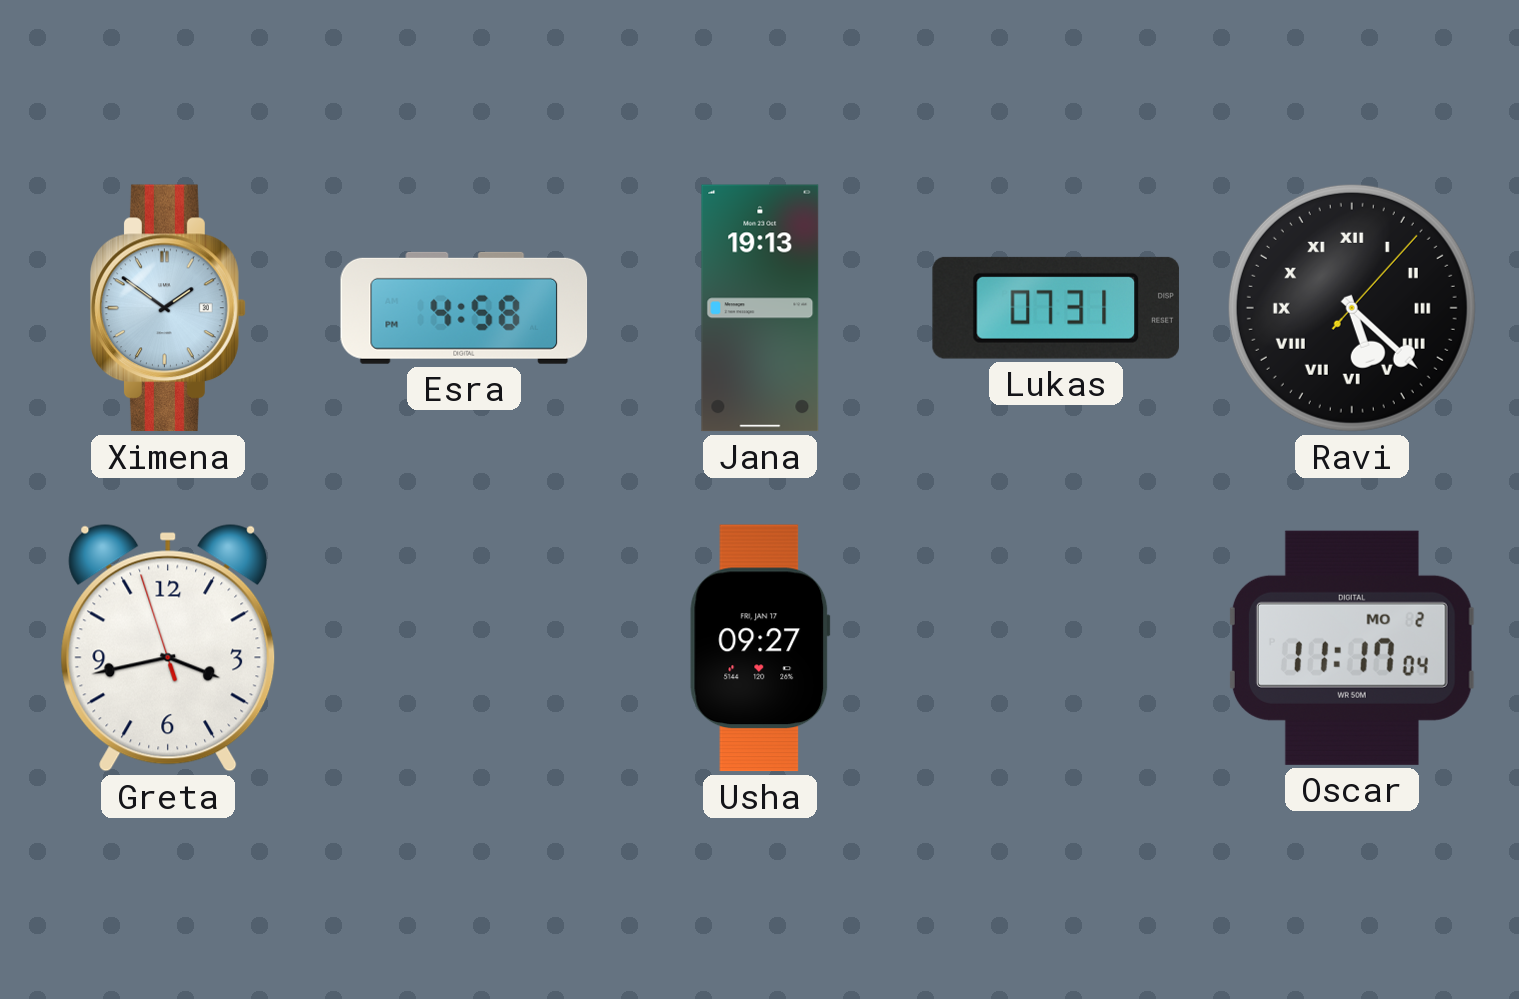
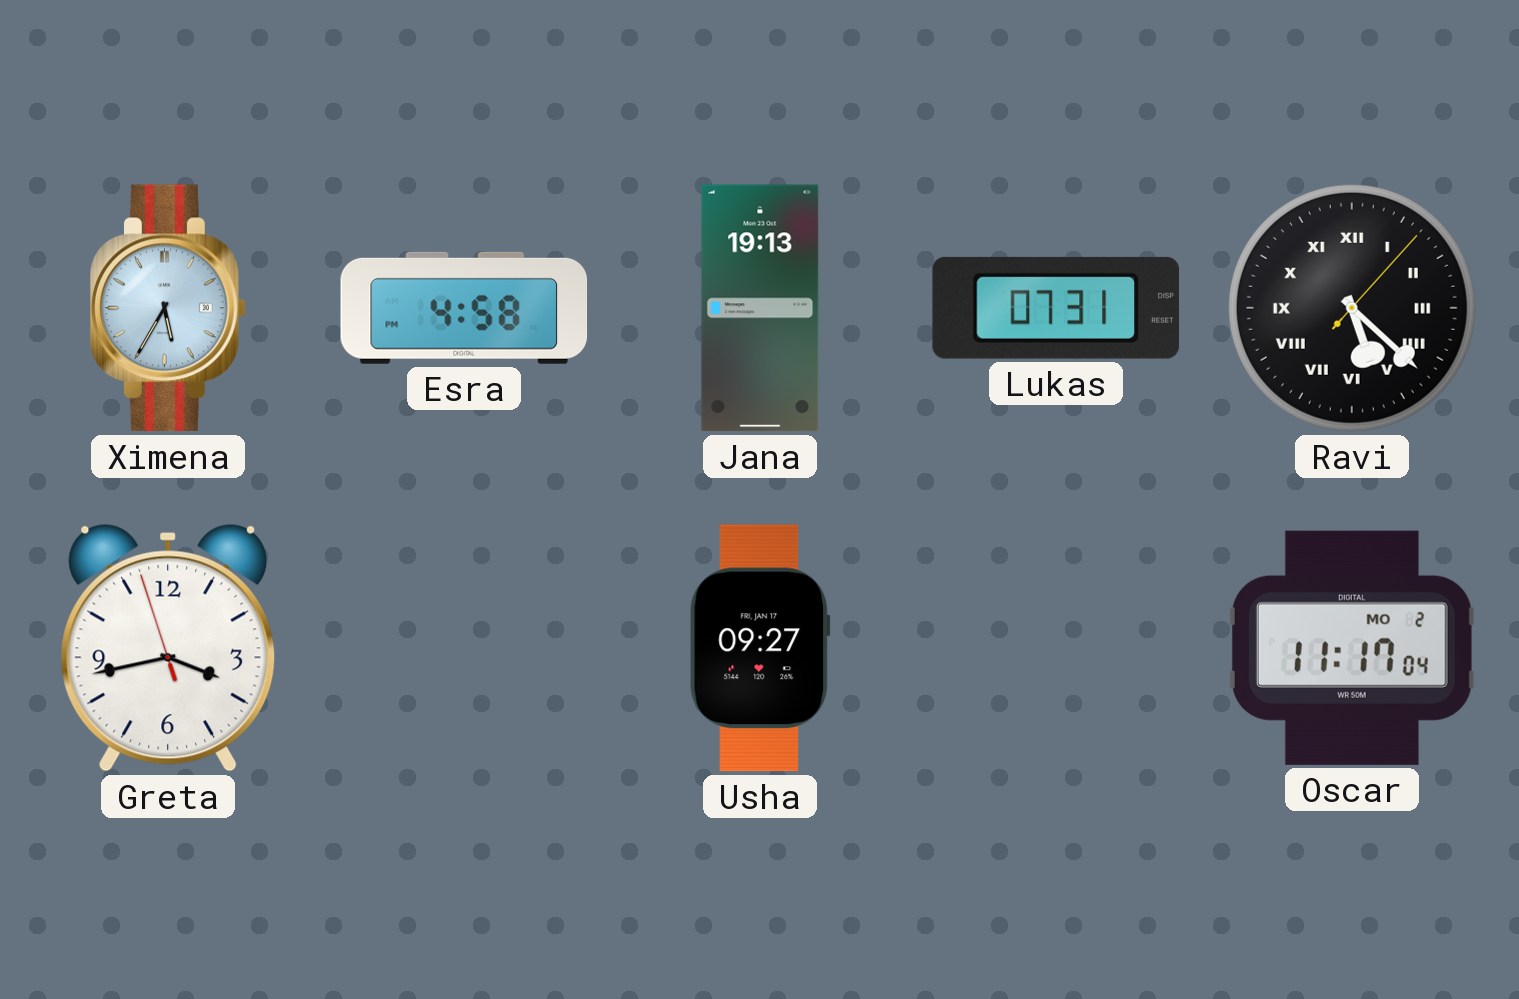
Ximena: 1:51 -> 5:35 (168, 308)
